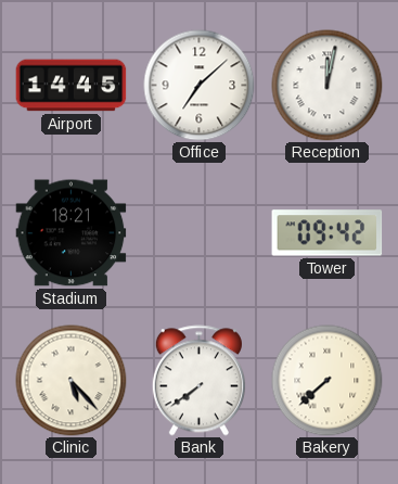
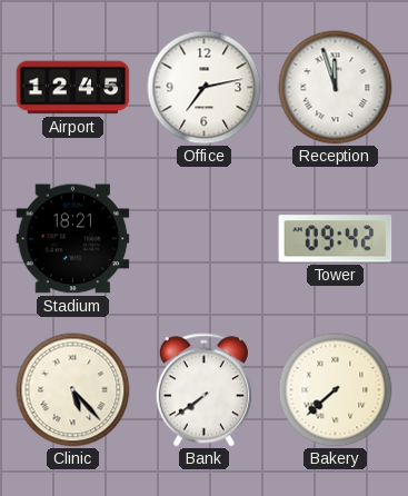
Airport: 14:45 -> 12:45 (73, 88)
Office: 7:08 -> 7:13 (205, 88)
Reception: 12:02 -> 11:57 (336, 88)
